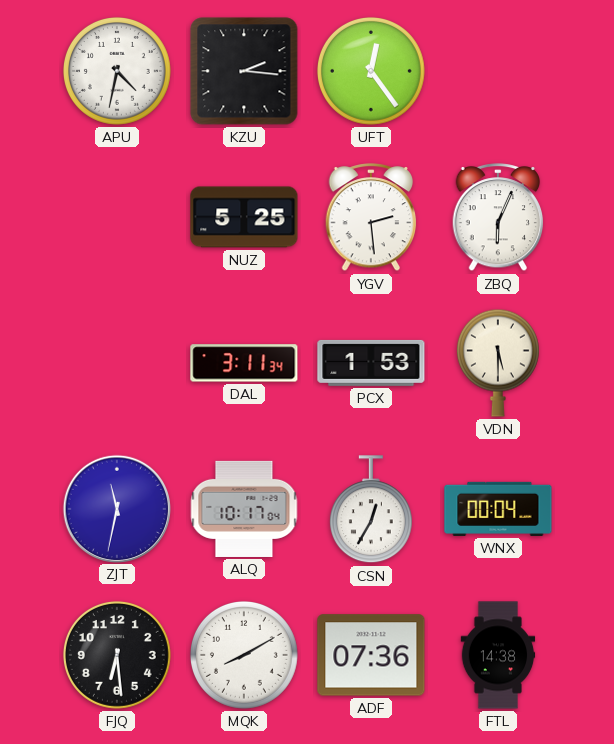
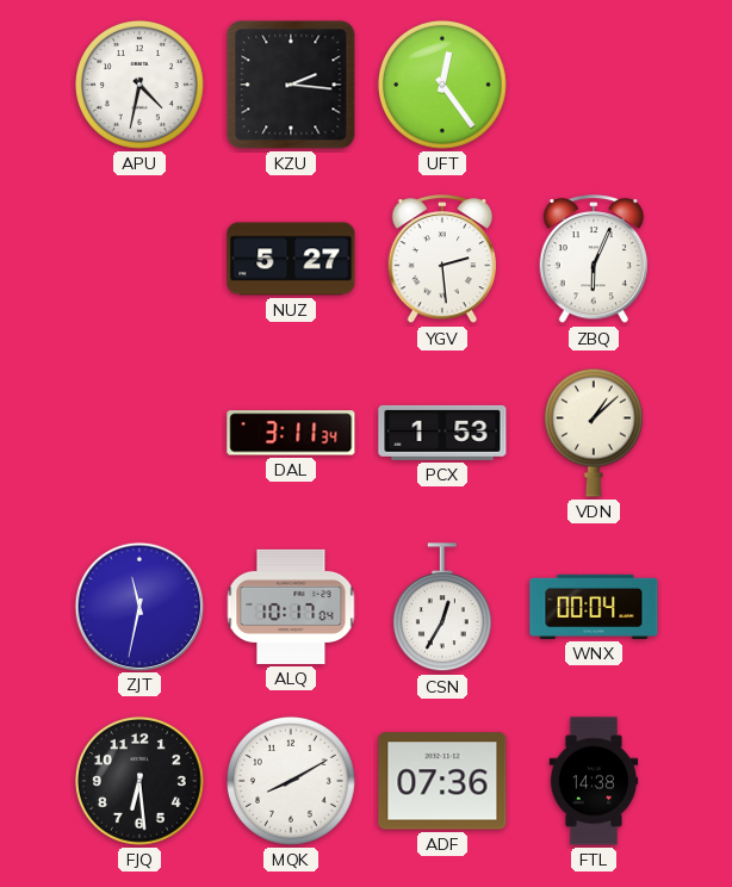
NUZ: 5:25 -> 5:27 (291, 259)
VDN: 5:30 -> 1:08 (594, 433)
